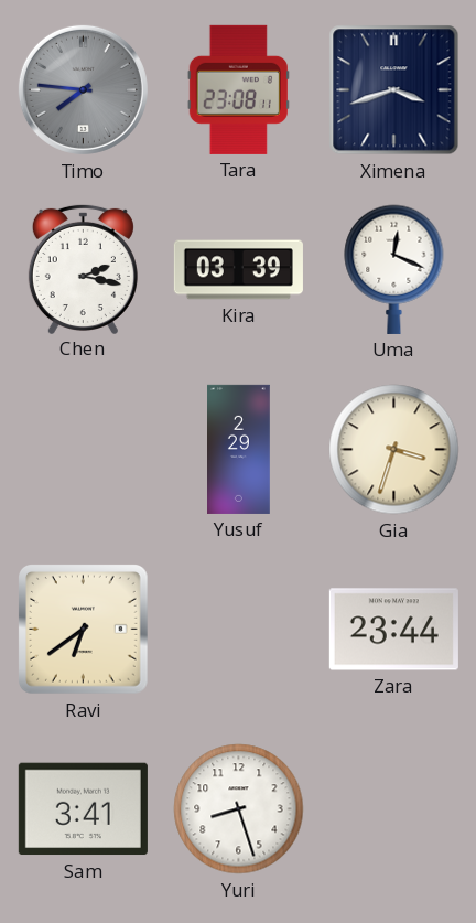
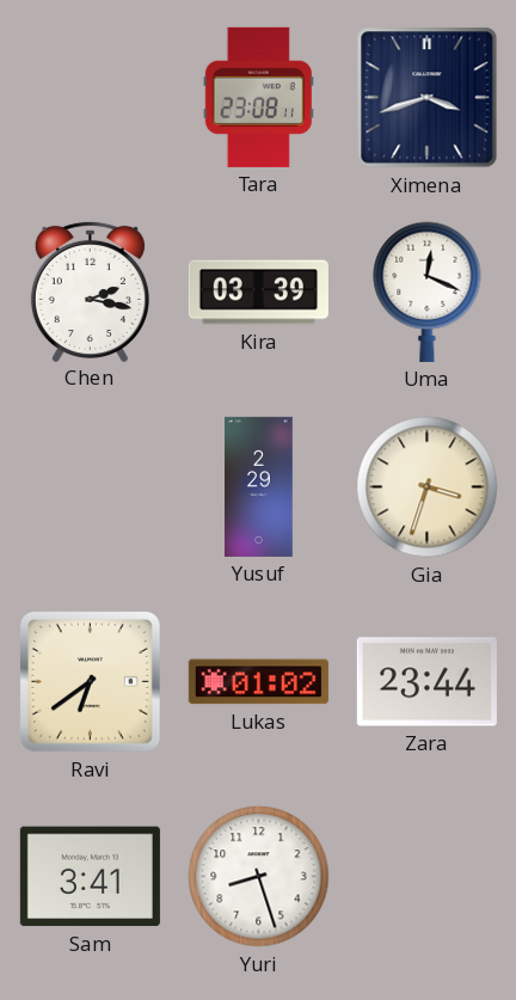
Timo: 7:46 -> none (83, 89)
Lukas: none -> 01:02 (258, 682)
